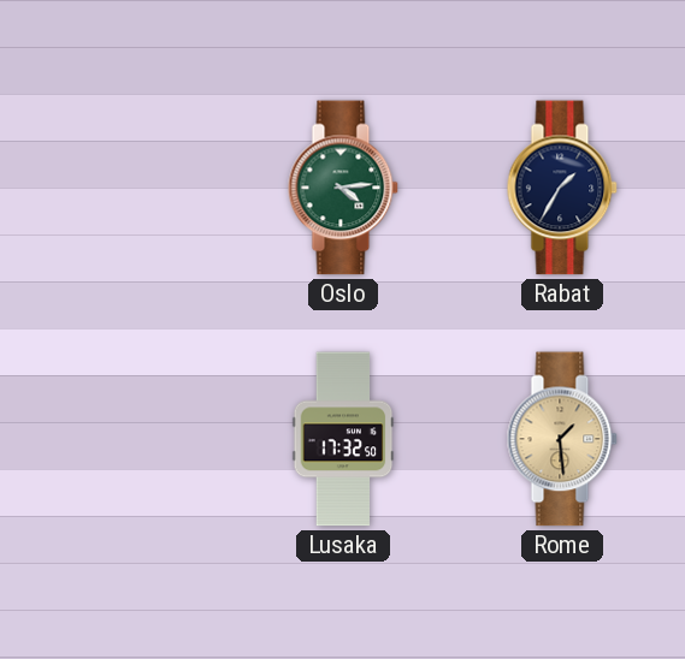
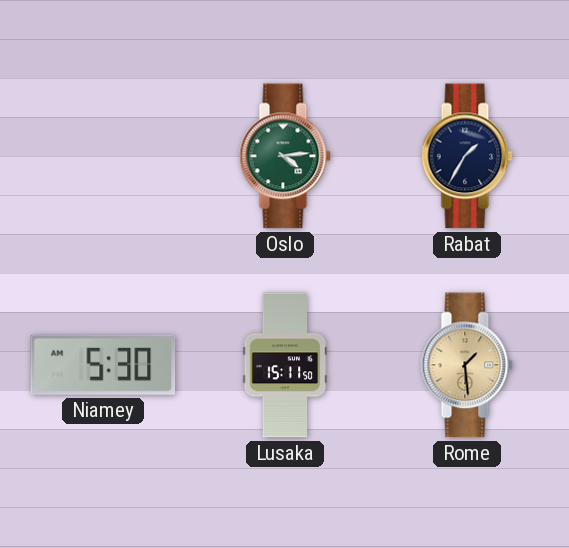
Niamey: none -> 5:30 (103, 365)
Lusaka: 17:32 -> 15:11 (285, 365)
